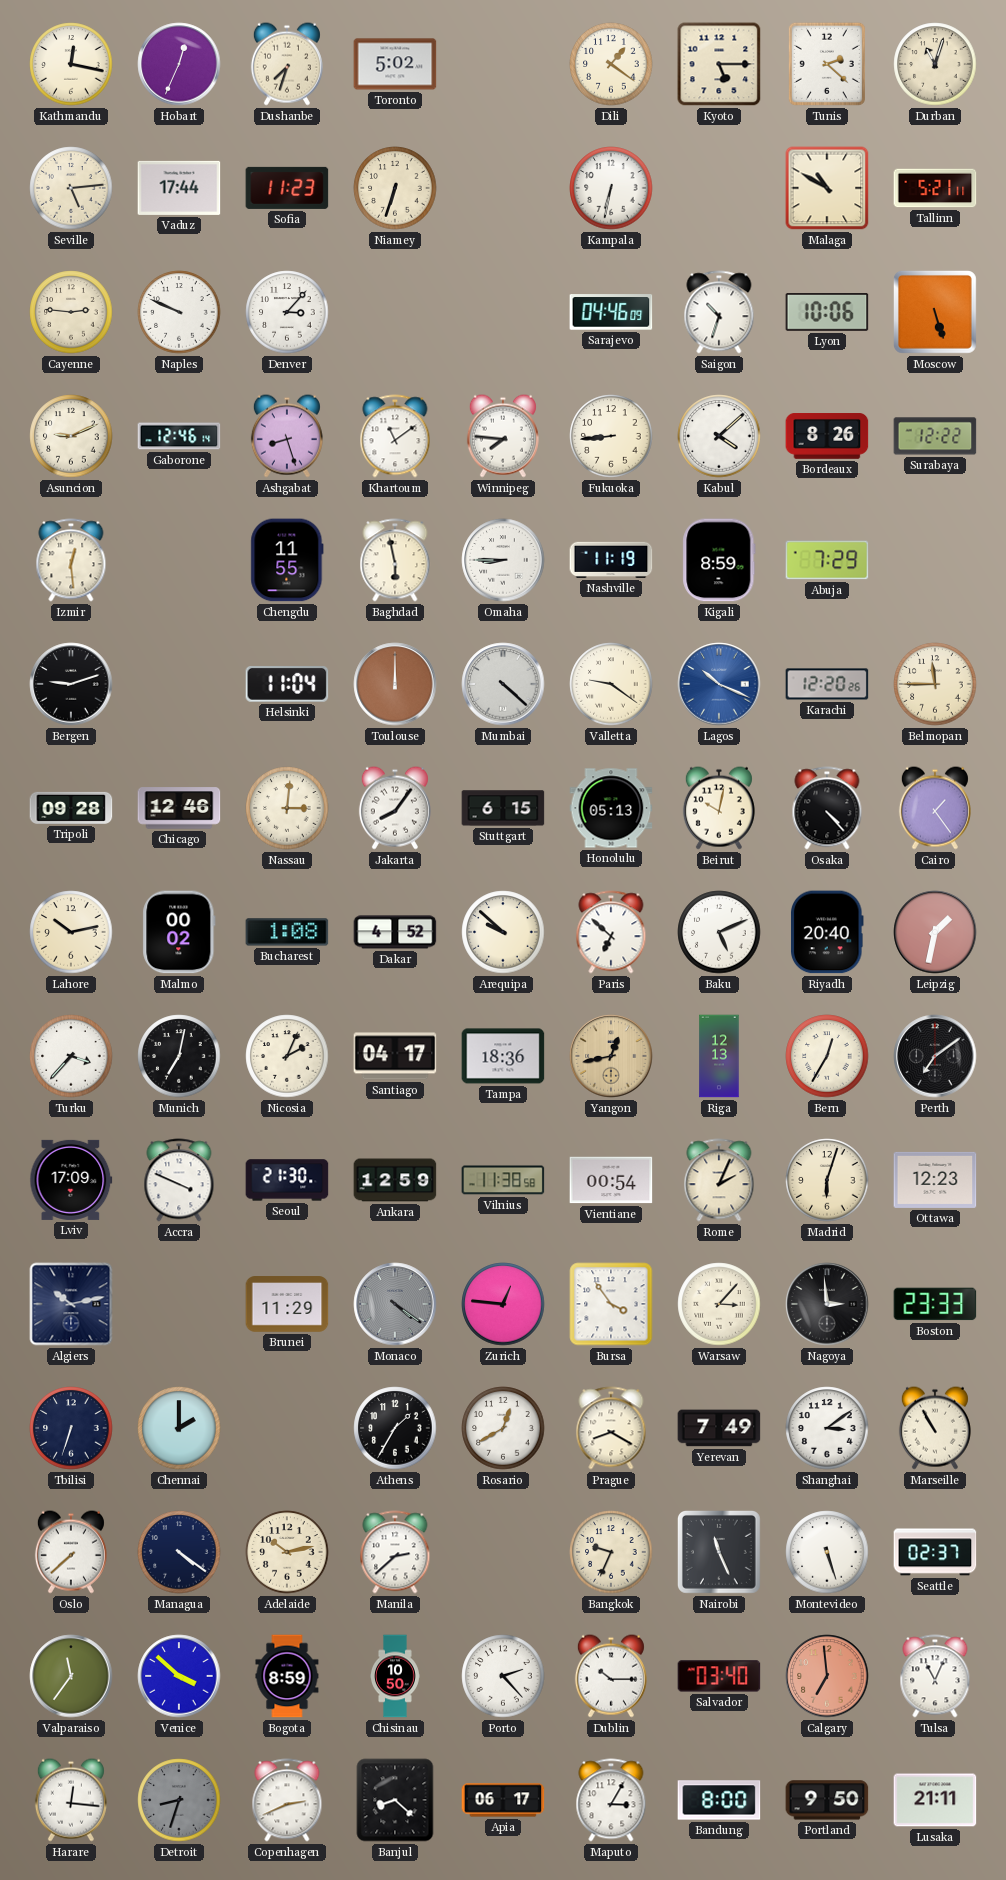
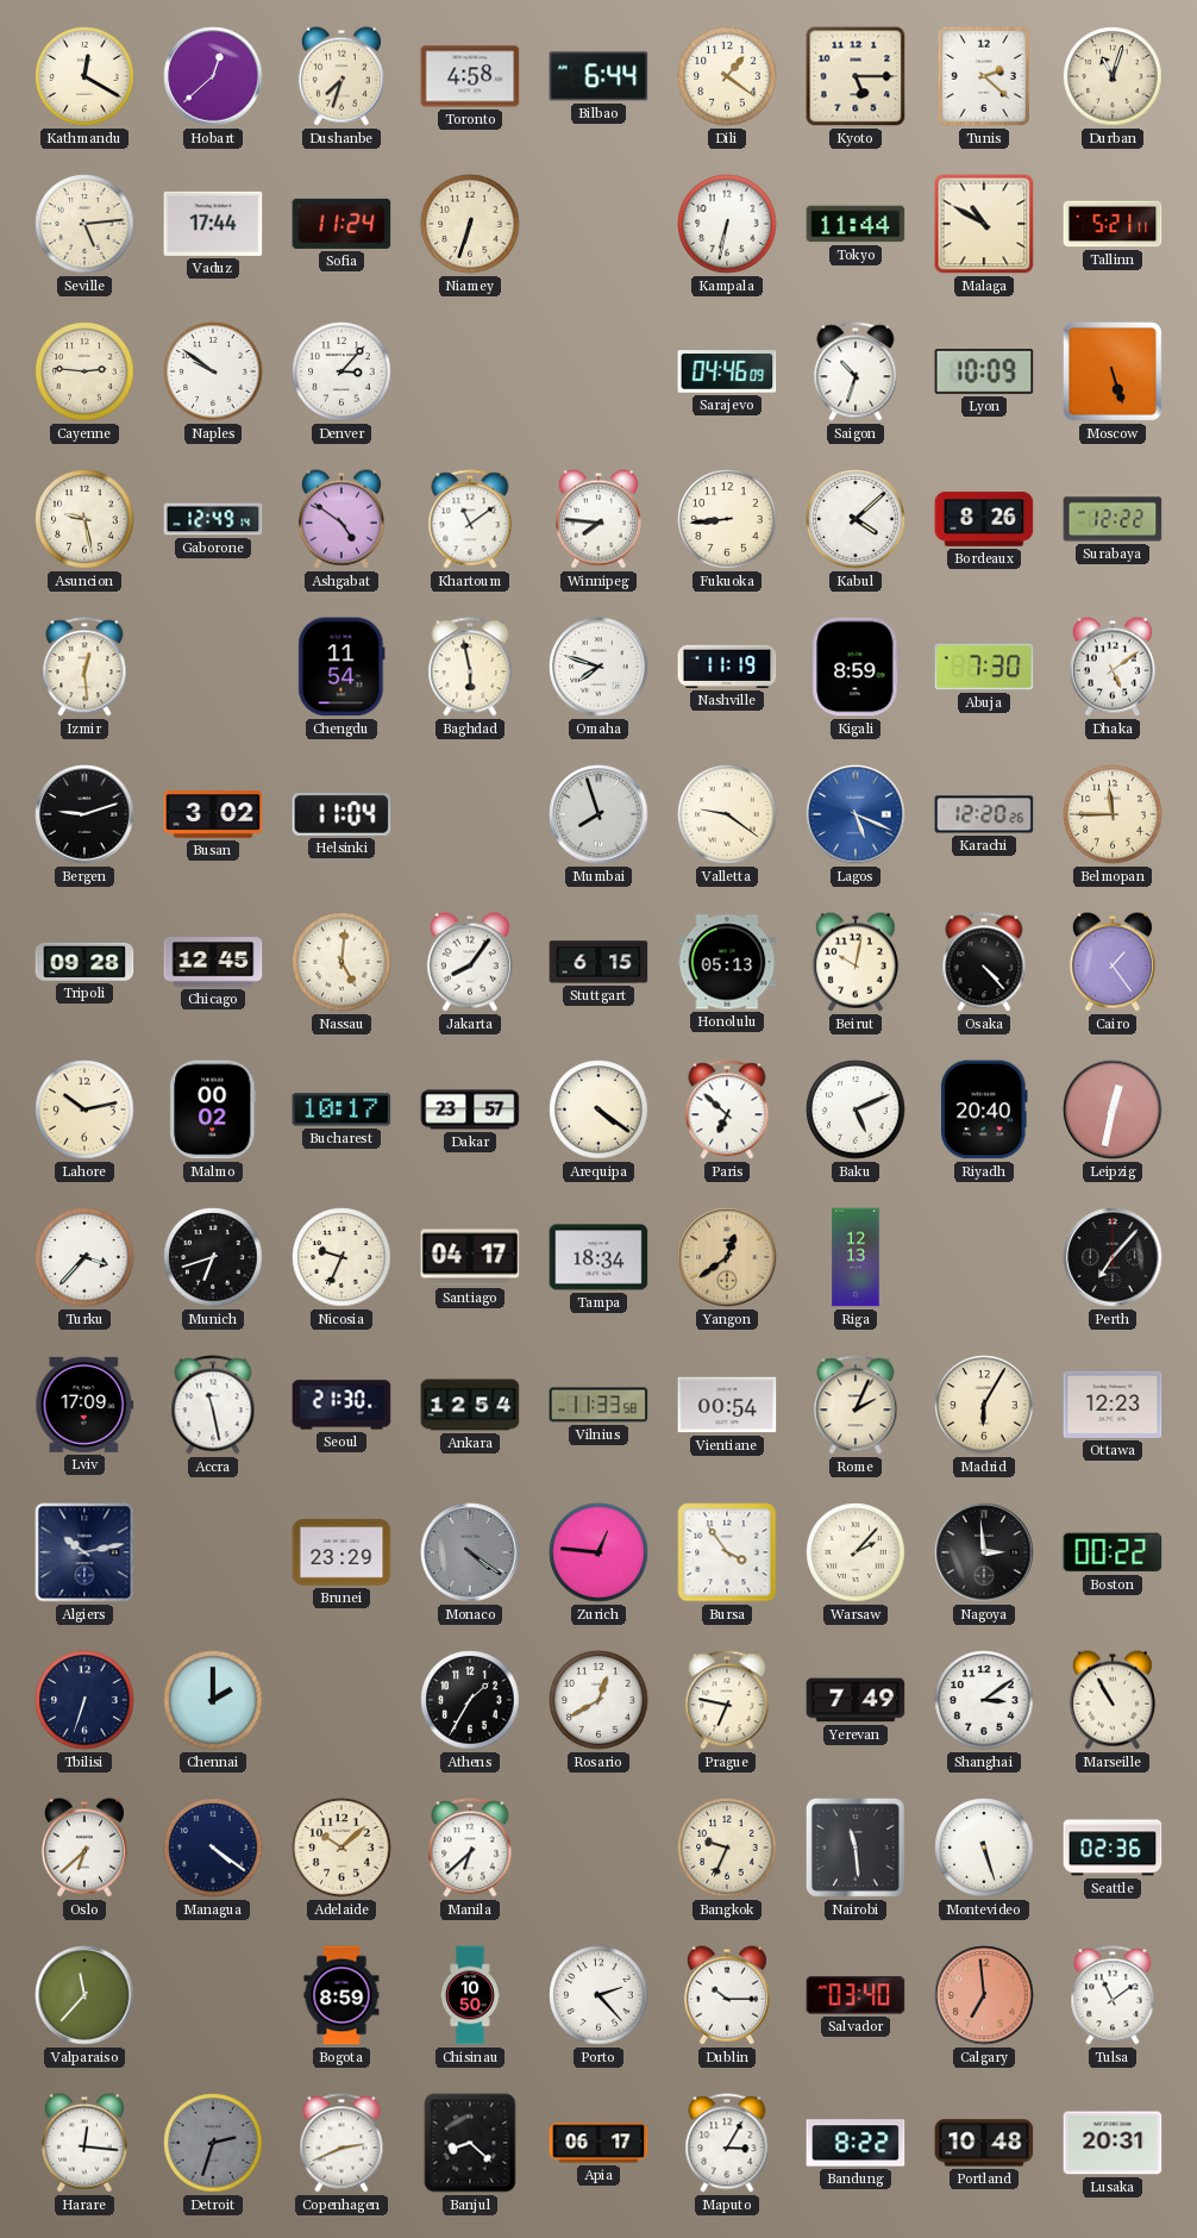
Kathmandu: 12:17 -> 12:20 (84, 76)
Hobart: 12:34 -> 12:38 (213, 76)
Toronto: 5:02 -> 4:58 (470, 76)
Bilbao: none -> 6:44 (598, 76)
Sofia: 11:23 -> 11:24 (341, 224)
Tokyo: none -> 11:44 (856, 224)
Naples: 9:49 -> 9:51 (213, 371)
Lyon: 10:06 -> 10:09 (984, 373)
Asuncion: 9:11 -> 9:28 (84, 519)
Gaborone: 12:46 -> 12:49 (213, 519)
Ashgabat: 8:27 -> 4:51 (341, 519)
Chengdu: 11:55 -> 11:54 (341, 667)
Omaha: 8:45 -> 7:48 (598, 667)
Abuja: 7:29 -> 7:30 (984, 667)
Dhaka: none -> 5:09 (1113, 667)
Busan: none -> 3:02 (213, 814)
Toulouse: 12:00 -> none (395, 684)
Mumbai: 4:22 -> 7:57 (598, 814)
Lagos: 10:19 -> 5:19 (856, 814)
Chicago: 12:46 -> 12:45 (213, 962)
Nassau: 3:01 -> 5:01 (341, 962)
Bucharest: 1:08 -> 10:17 (341, 1109)
Dakar: 4:52 -> 23:57 (470, 1109)
Arequipa: 9:52 -> 4:21 (598, 1109)
Leipzig: 1:32 -> 12:32 (1113, 1109)
Munich: 7:02 -> 6:42 (213, 1257)
Nicosia: 2:04 -> 9:34 (341, 1257)
Tampa: 18:36 -> 18:34 (598, 1257)
Yangon: 12:43 -> 12:39 (727, 1257)
Bern: 12:35 -> none (827, 1056)
Perth: 7:09 -> 7:07 (1113, 1257)
Accra: 3:49 -> 11:28 (213, 1405)
Ankara: 12:59 -> 12:54 (470, 1405)
Vilnius: 11:38 -> 11:33 (598, 1405)
Madrid: 6:03 -> 6:05 (984, 1405)
Brunei: 11:29 -> 23:29 (341, 1552)
Warsaw: 3:07 -> 2:07 (856, 1552)
Boston: 23:33 -> 00:22 (1113, 1552)
Prague: 8:20 -> 6:47 (727, 1700)
Oslo: 7:38 -> 6:38 (84, 1848)
Adelaide: 10:13 -> 10:08 (341, 1848)
Manila: 2:38 -> 6:38 (470, 1848)
Nairobi: 11:26 -> 11:29 (856, 1848)
Seattle: 02:37 -> 02:36 (1113, 1848)
Valparaiso: 11:36 -> 11:37 (84, 1995)
Venice: 3:52 -> none (179, 1676)
Tulsa: 11:04 -> 11:09 (1113, 1995)
Detroit: 8:33 -> 2:33 (213, 2143)
Bandung: 8:00 -> 8:22 (856, 2143)
Portland: 9:50 -> 10:48 (984, 2143)
Lusaka: 21:11 -> 20:31 (1113, 2143)
